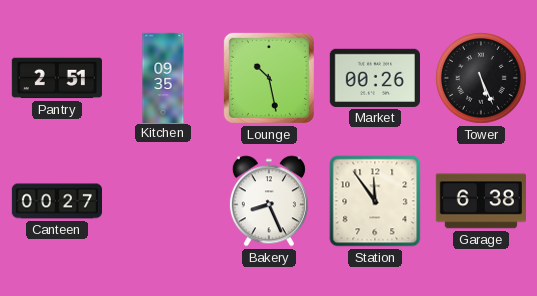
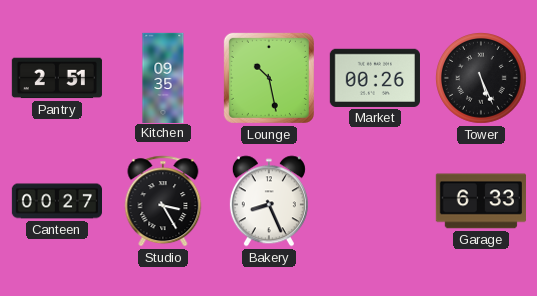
Studio: none -> 3:25 (163, 201)
Station: 11:54 -> none (375, 201)
Garage: 6:38 -> 6:33 (481, 201)
